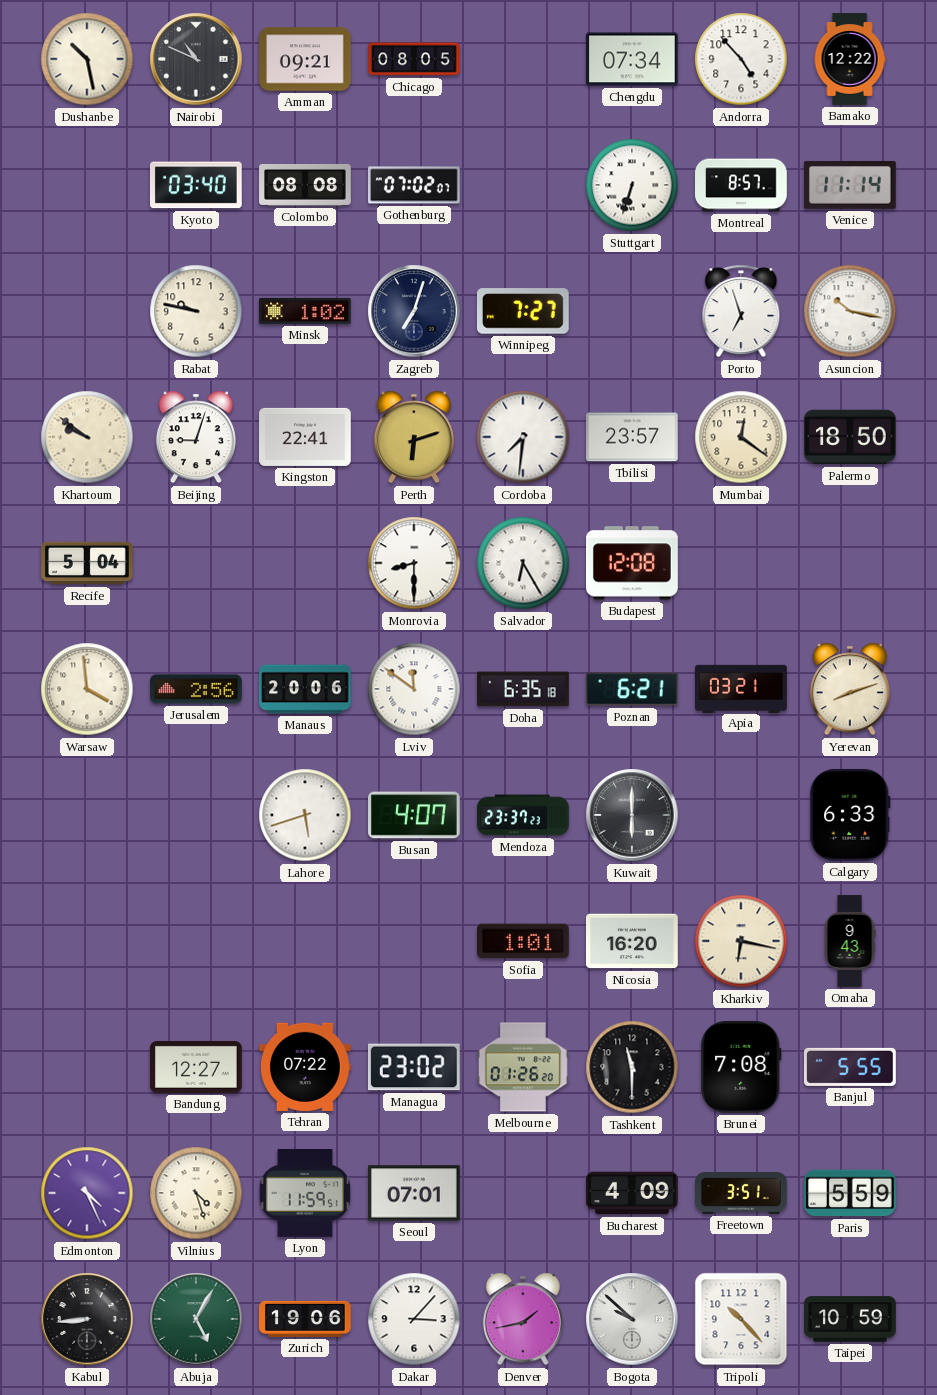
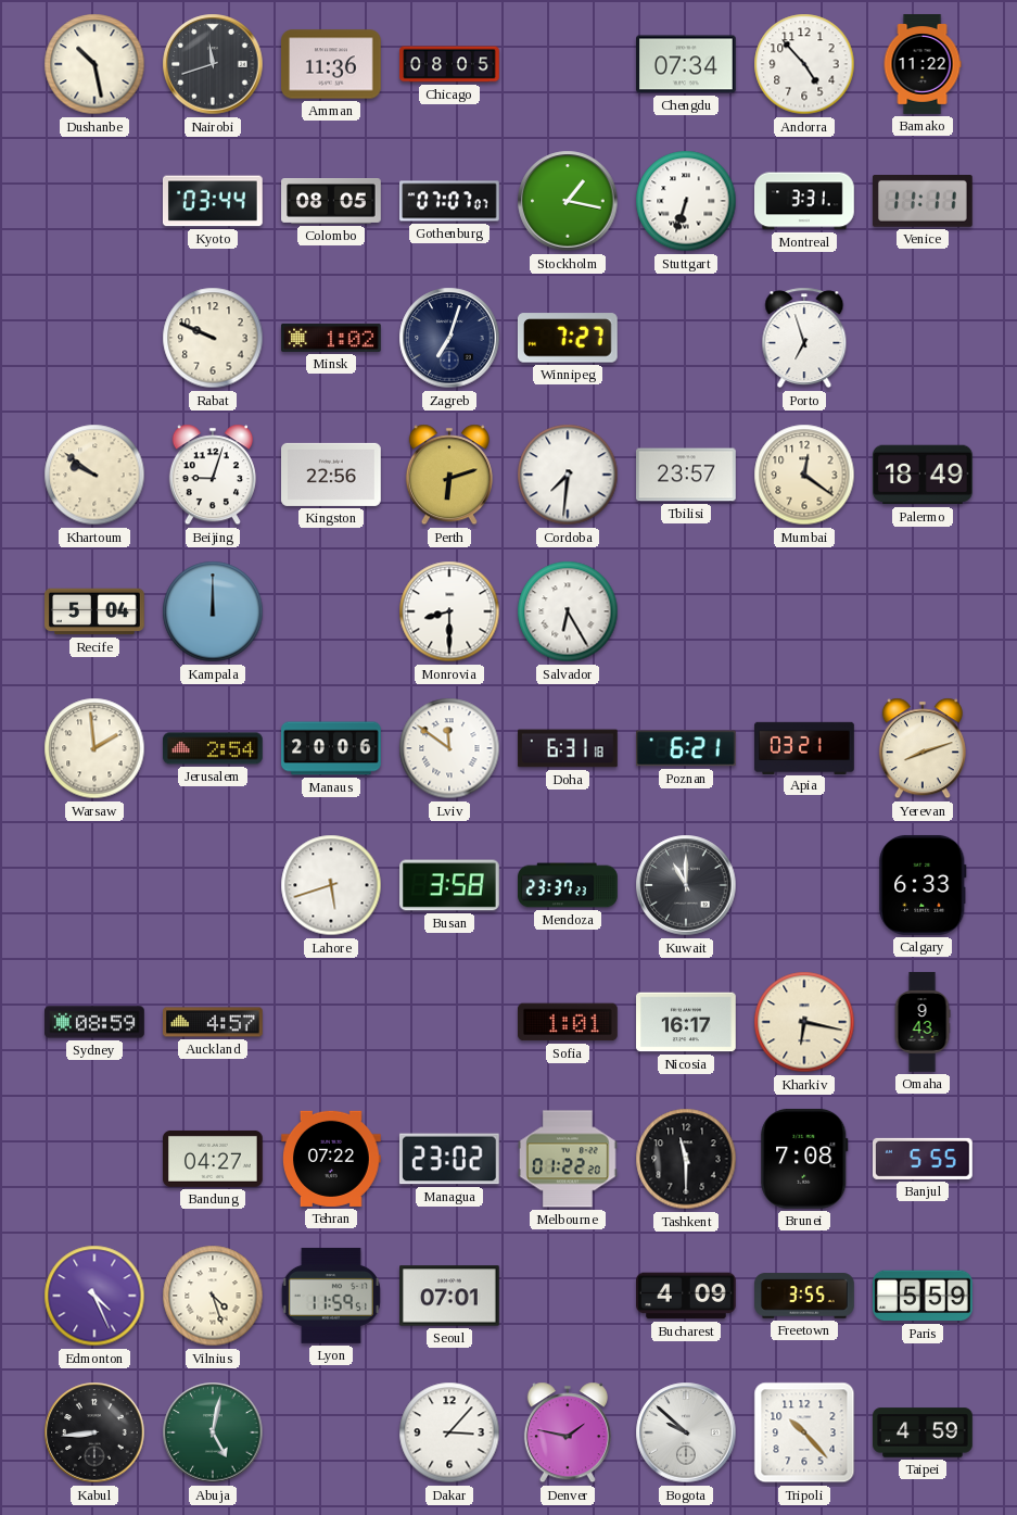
Nairobi: 10:49 -> 11:42 (213, 64)
Amman: 09:21 -> 11:36 (332, 64)
Bamako: 12:22 -> 11:22 (923, 64)
Kyoto: 03:40 -> 03:44 (214, 201)
Colombo: 08:08 -> 08:05 (331, 202)
Gothenburg: 07:02 -> 07:07 (450, 201)
Stockholm: none -> 1:17 (568, 201)
Montreal: 8:57 -> 3:31 (805, 201)
Venice: 11:14 -> 11:11 (923, 202)
Rabat: 9:47 -> 9:49 (213, 338)
Asuncion: 10:17 -> none (850, 311)
Kingston: 22:41 -> 22:56 (332, 475)
Palermo: 18:50 -> 18:49 (924, 475)
Kampala: none -> 12:00 (213, 611)
Budapest: 12:08 -> none (633, 563)
Warsaw: 3:59 -> 1:59 (94, 748)
Jerusalem: 2:56 -> 2:54 (214, 748)
Doha: 6:35 -> 6:31 (568, 748)
Busan: 4:07 -> 3:58 (450, 885)
Kuwait: 6:00 -> 11:00 (686, 885)
Sydney: none -> 08:59 (94, 1022)
Auckland: none -> 4:57 (213, 1022)
Nicosia: 16:20 -> 16:17 (687, 1022)
Bandung: 12:27 -> 04:27 (214, 1159)
Melbourne: 01:26 -> 01:22 (569, 1159)
Freetown: 3:51 -> 3:55 (804, 1296)
Abuja: 5:05 -> 5:02 (213, 1432)
Zurich: 19:06 -> none (305, 1319)
Denver: 1:43 -> 1:47 (568, 1432)
Taipei: 10:59 -> 4:59 (923, 1432)
